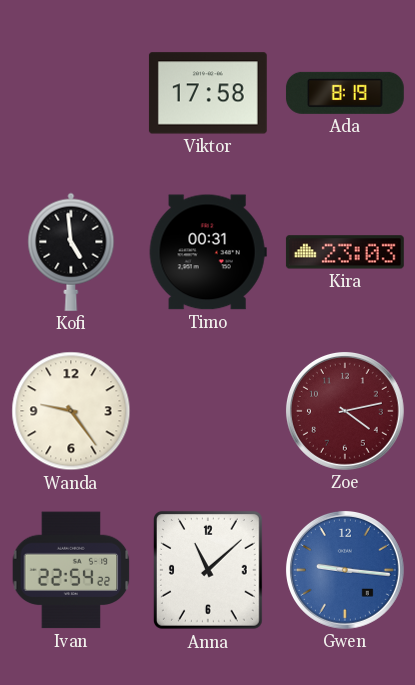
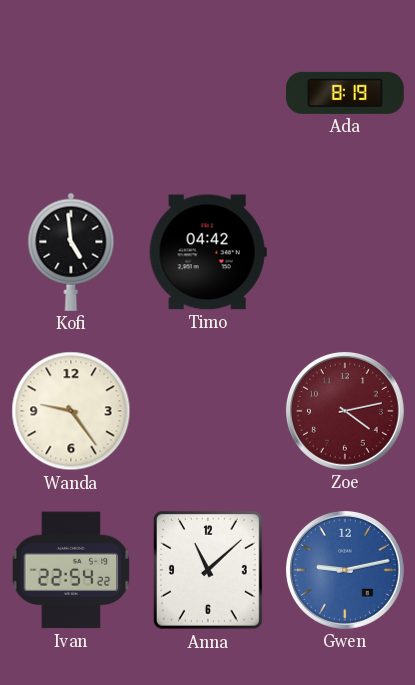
Viktor: 17:58 -> none (208, 93)
Timo: 00:31 -> 04:42 (208, 252)
Kira: 23:03 -> none (345, 252)
Gwen: 9:16 -> 9:13 (345, 570)
